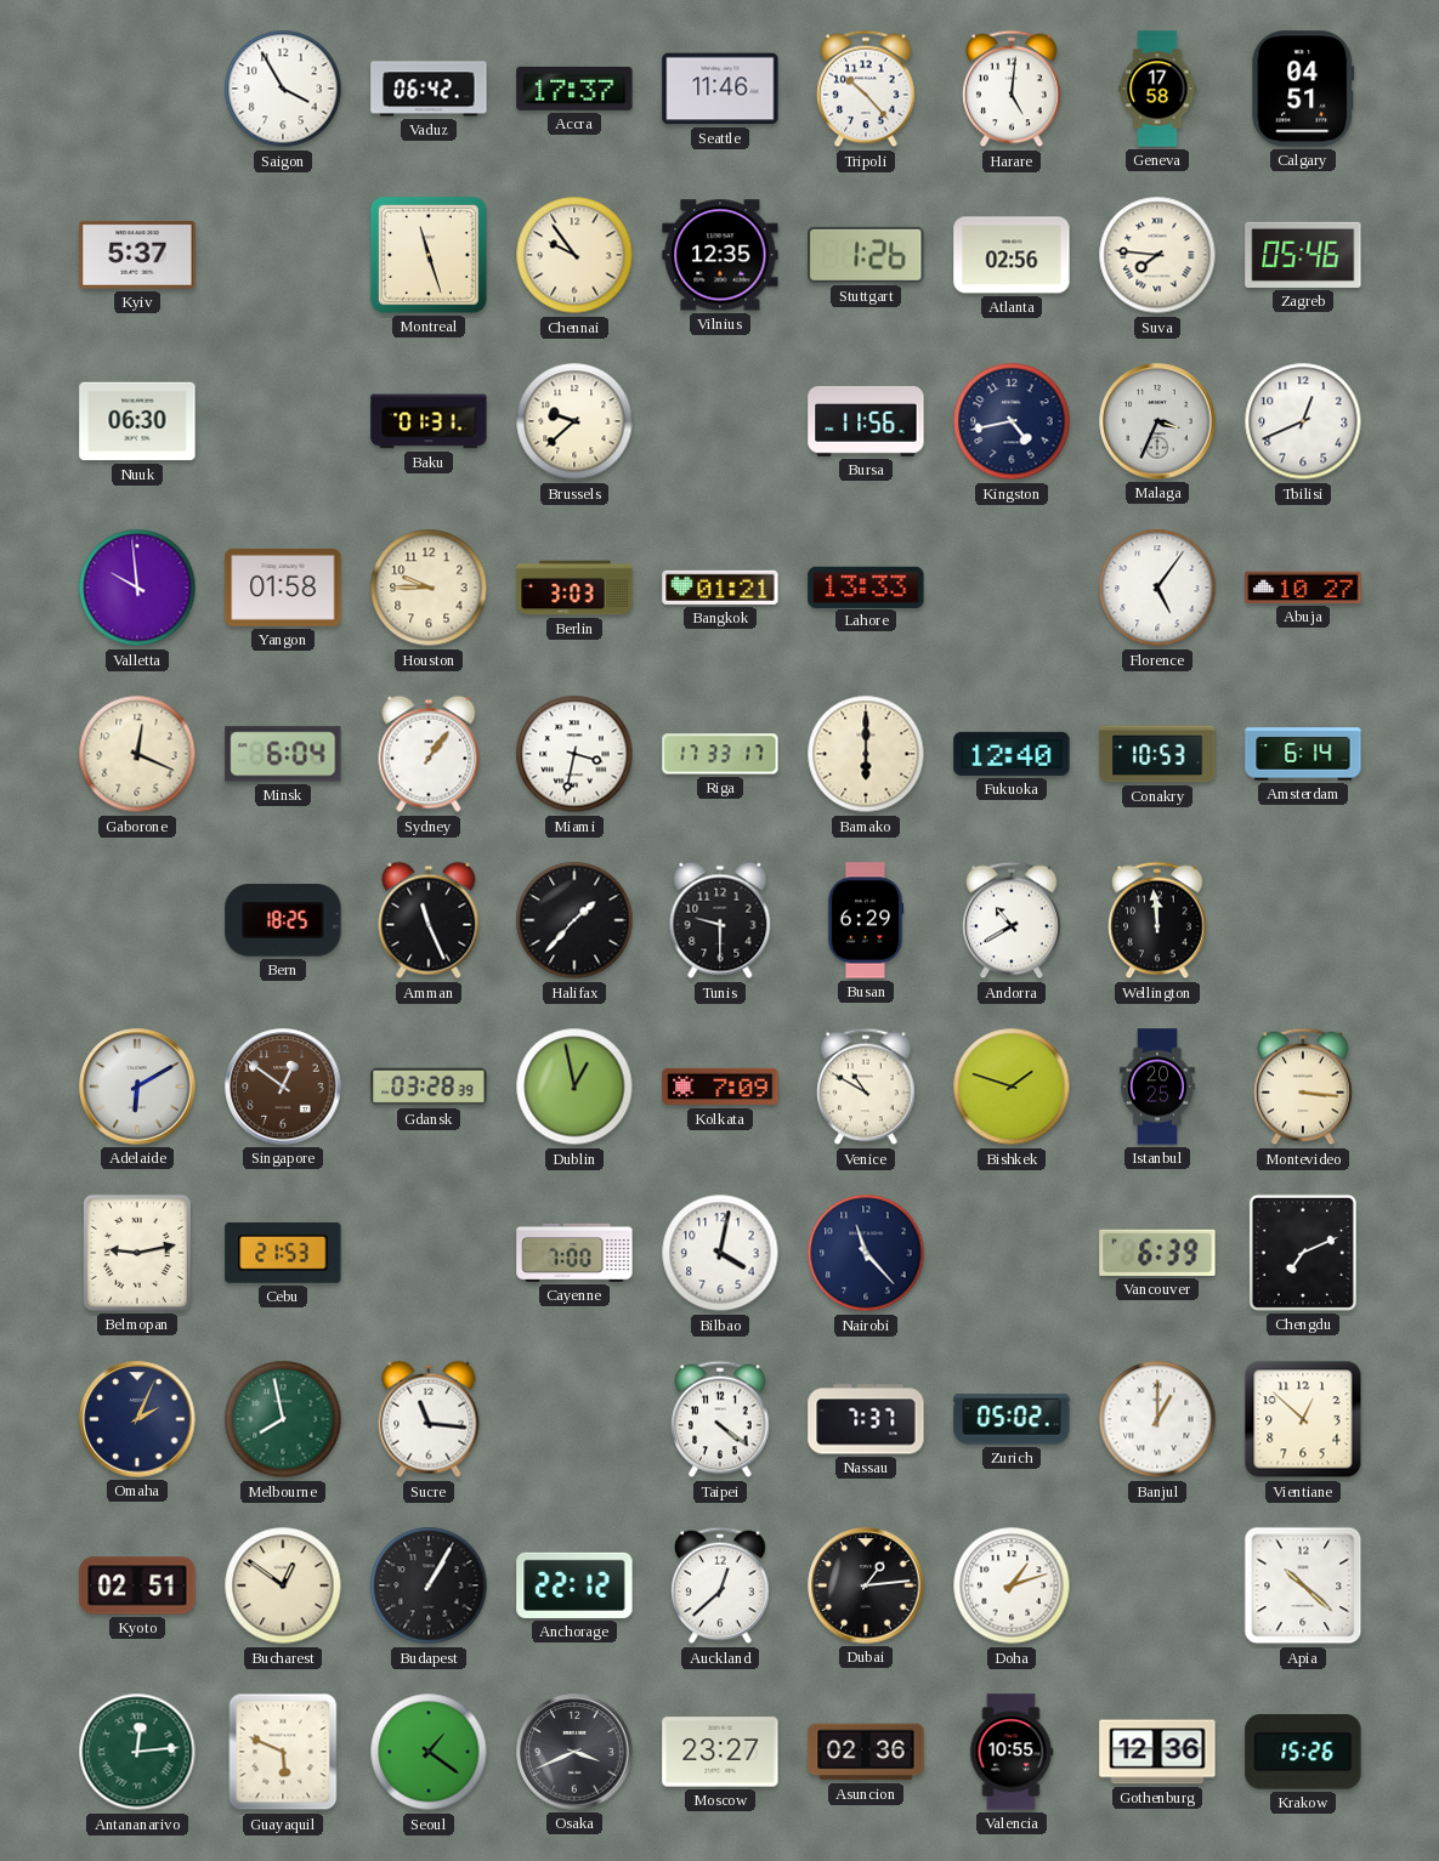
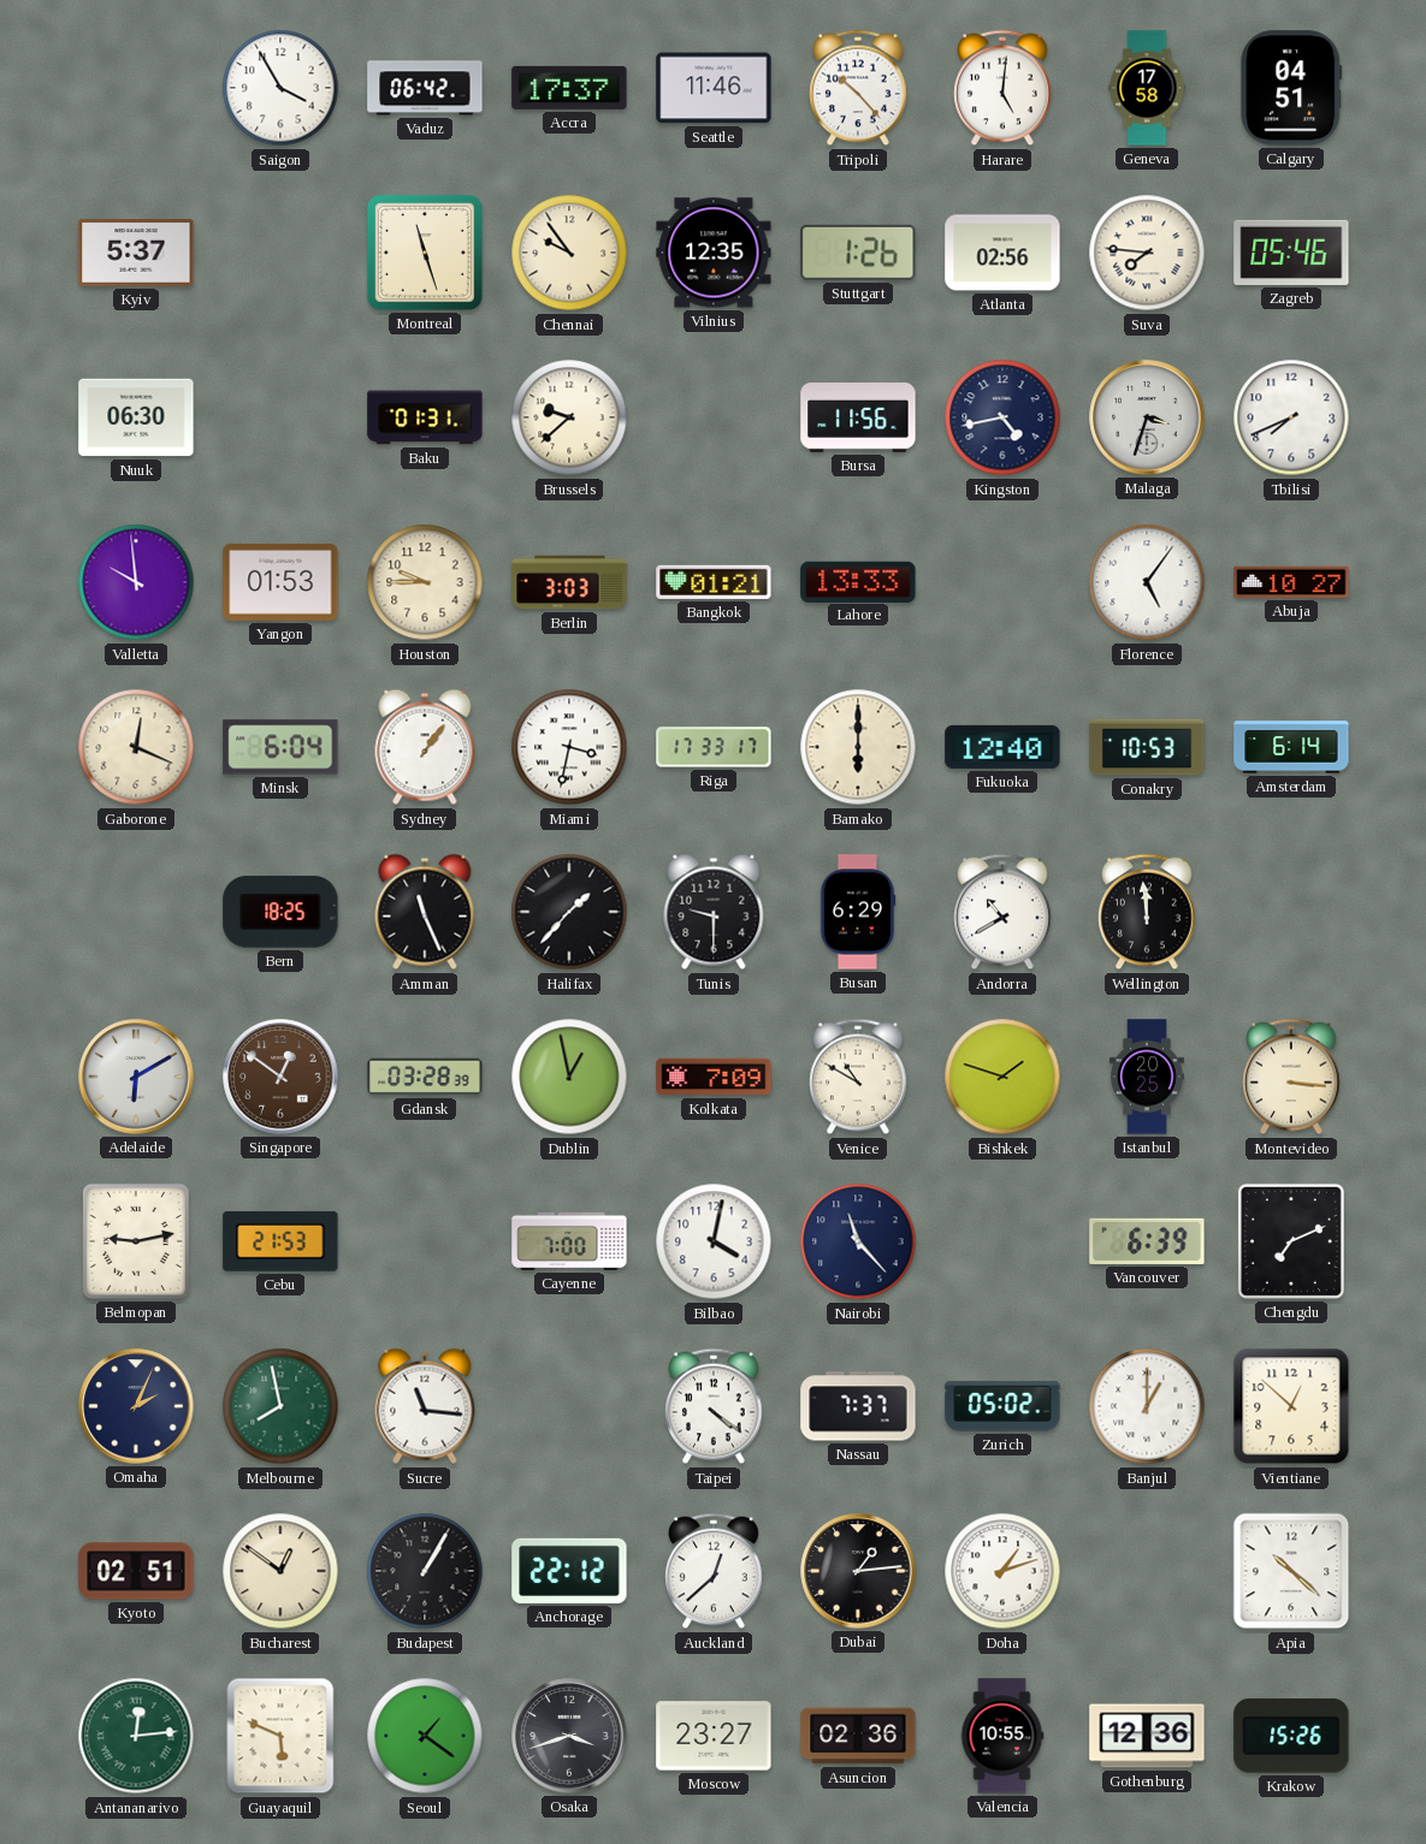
Malaga: 3:34 -> 3:33 (1147, 417)
Tbilisi: 12:41 -> 7:41 (1291, 417)
Yangon: 01:58 -> 01:53 (280, 582)
Osaka: 3:41 -> 3:42 (569, 1736)
